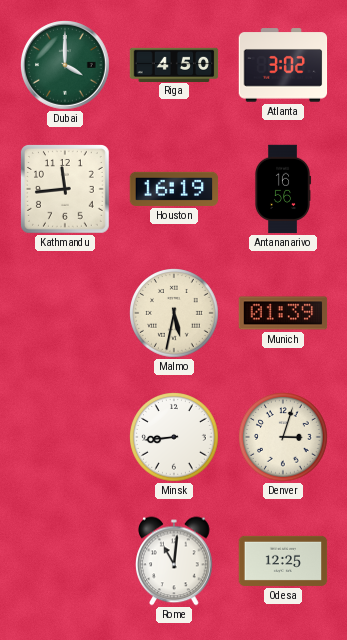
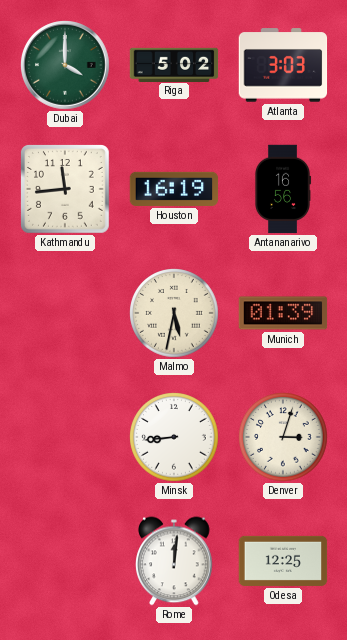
Riga: 4:50 -> 5:02 (174, 64)
Atlanta: 3:02 -> 3:03 (283, 65)
Rome: 11:01 -> 12:01 (174, 561)
